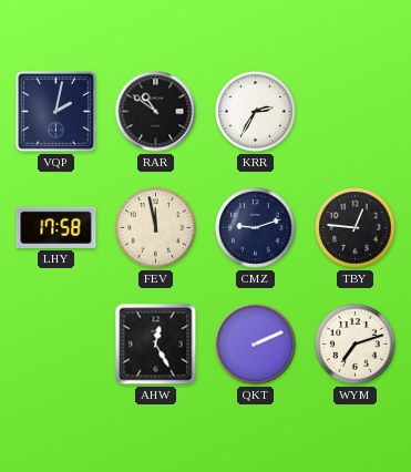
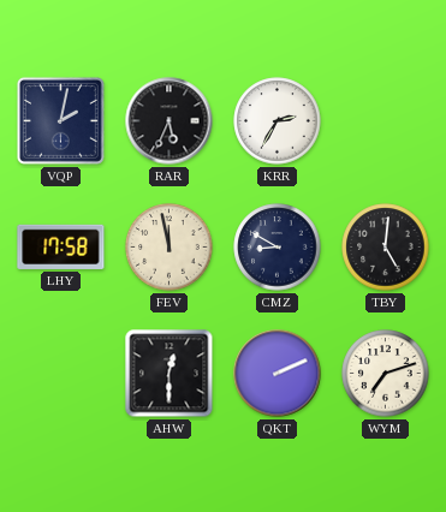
RAR: 10:51 -> 5:34 (170, 121)
CMZ: 9:12 -> 8:50 (278, 248)
TBY: 12:46 -> 5:01 (386, 248)
AHW: 12:25 -> 12:30 (170, 374)
